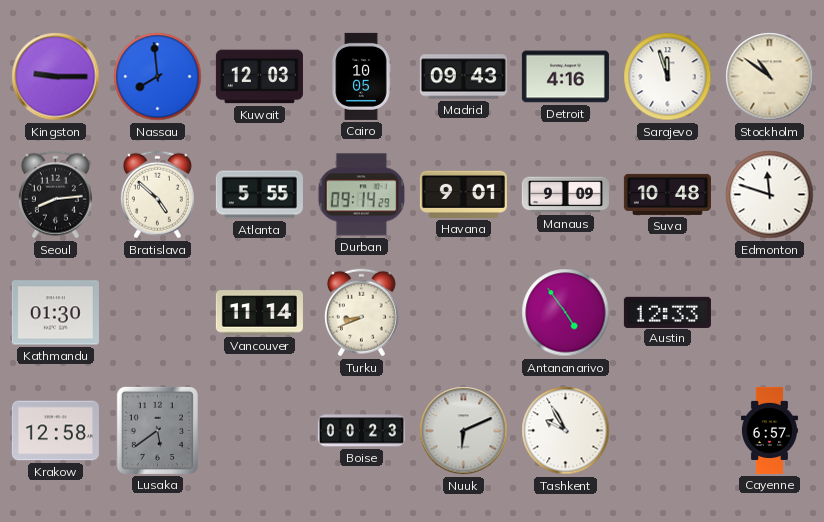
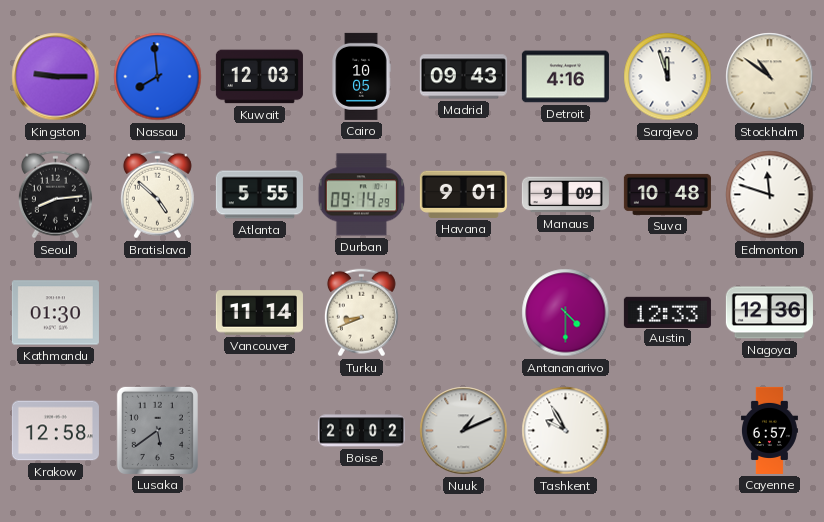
Antananarivo: 4:54 -> 4:30 (566, 313)
Nagoya: none -> 12:36 (769, 313)
Boise: 00:23 -> 20:02 (361, 431)
Nuuk: 6:11 -> 1:11 (464, 431)
